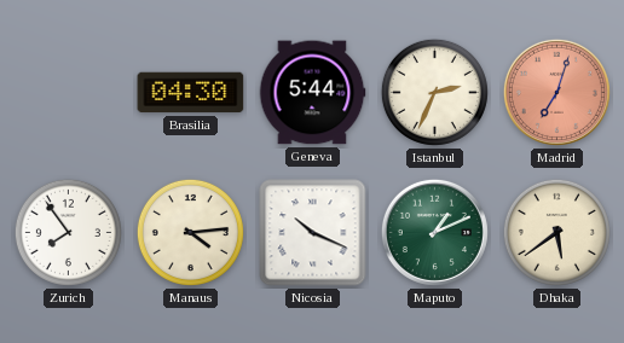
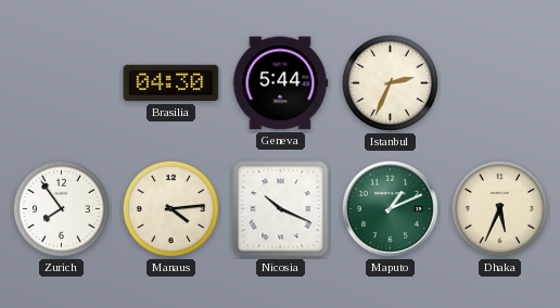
Madrid: 7:03 -> none (556, 92)
Dhaka: 5:39 -> 5:34 (499, 208)
